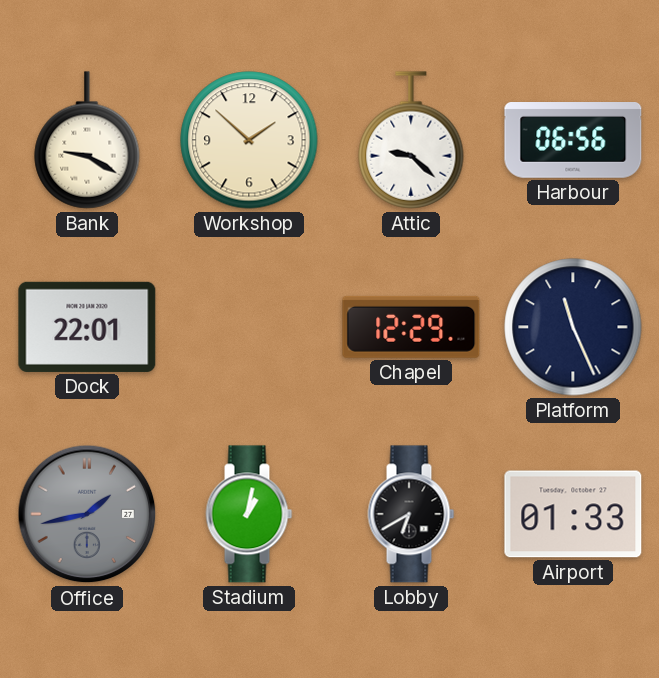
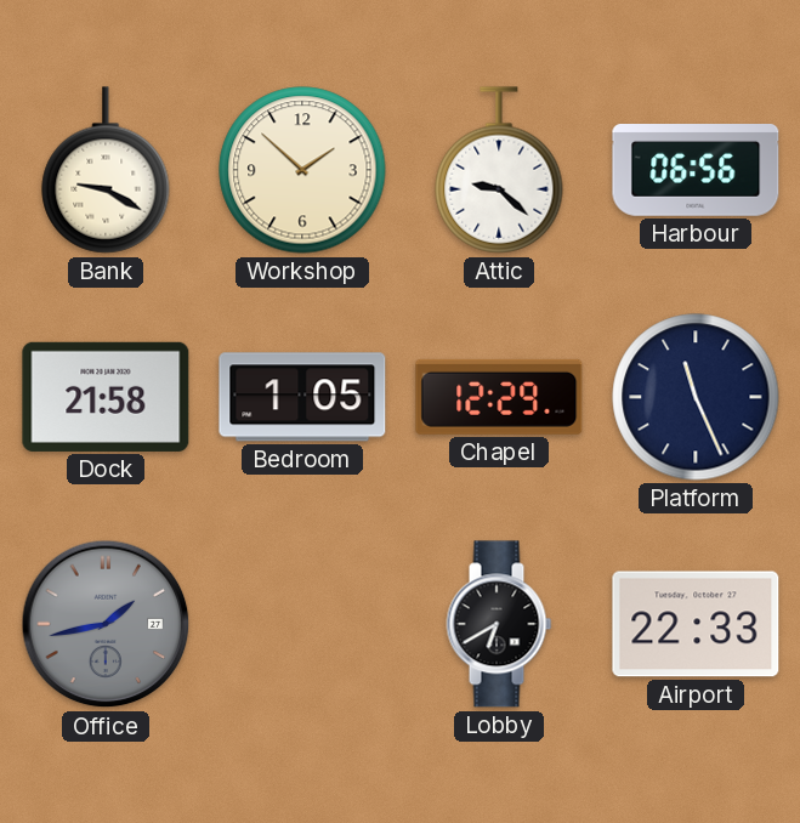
Dock: 22:01 -> 21:58 (106, 397)
Bedroom: none -> 1:05 (302, 397)
Stadium: 1:02 -> none (249, 514)
Airport: 01:33 -> 22:33 (696, 624)
